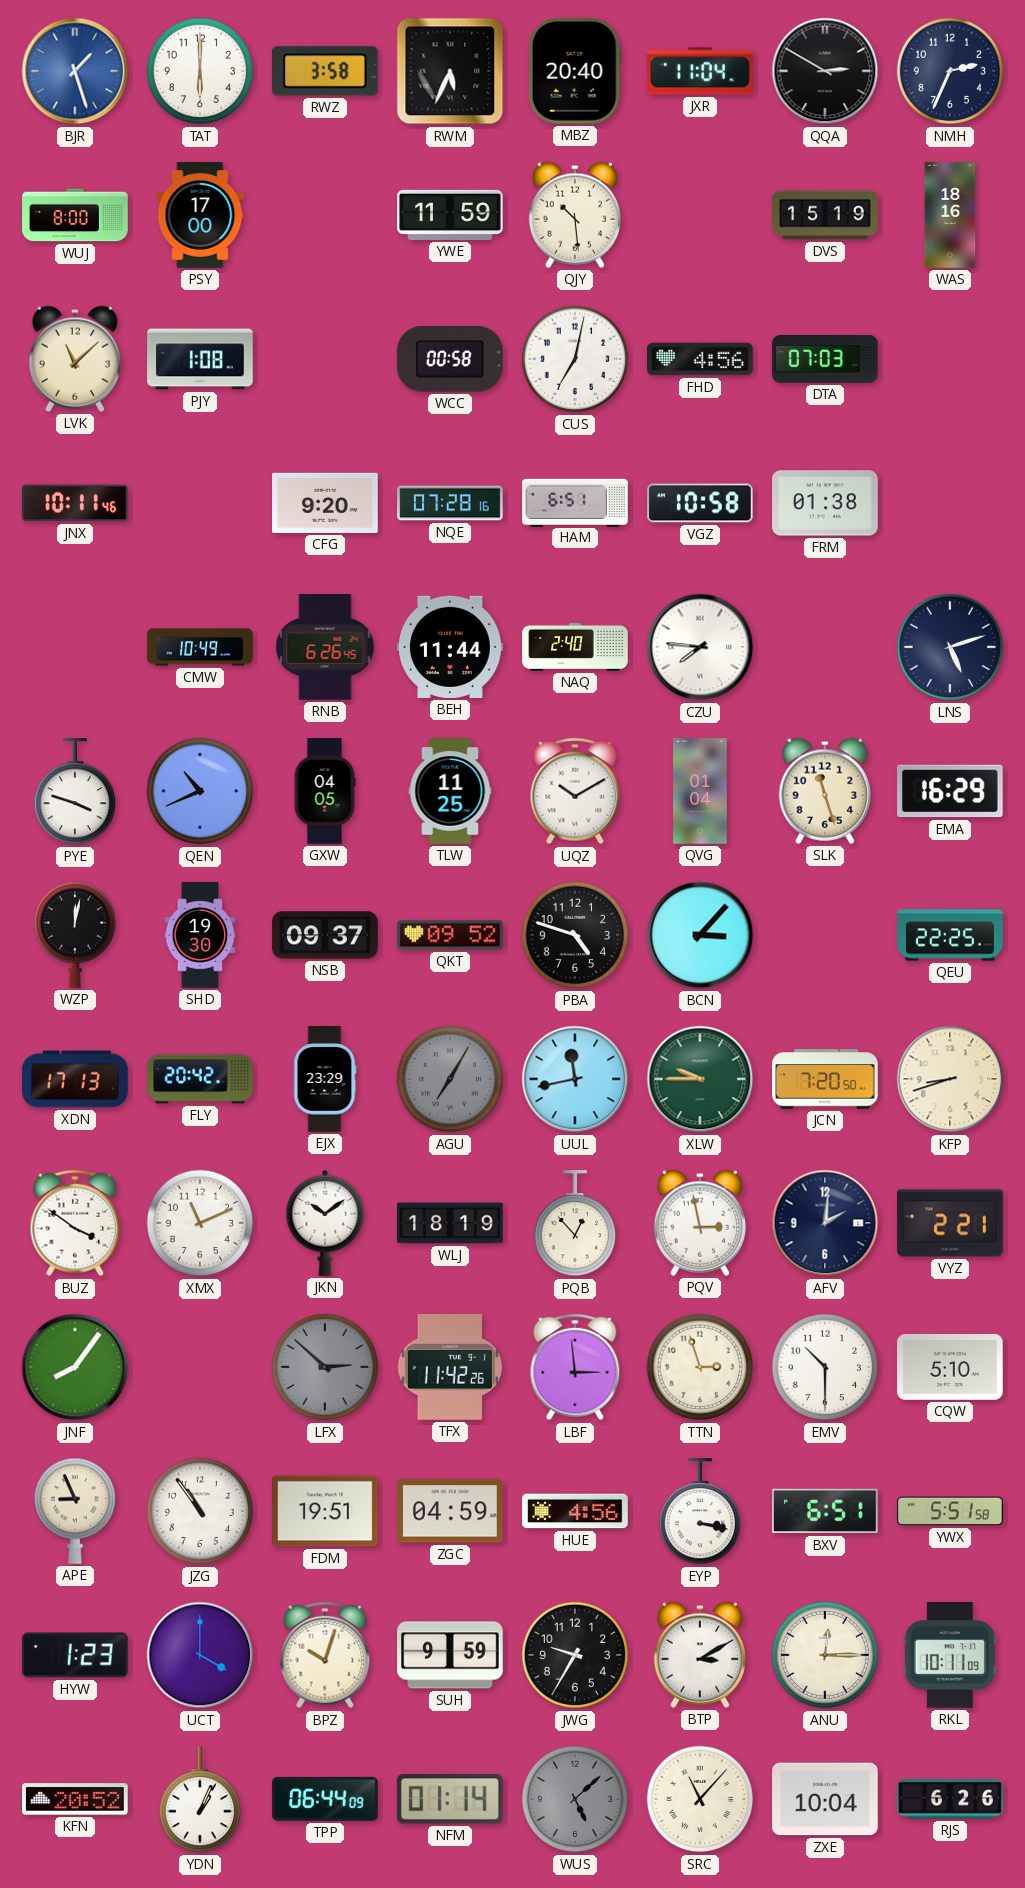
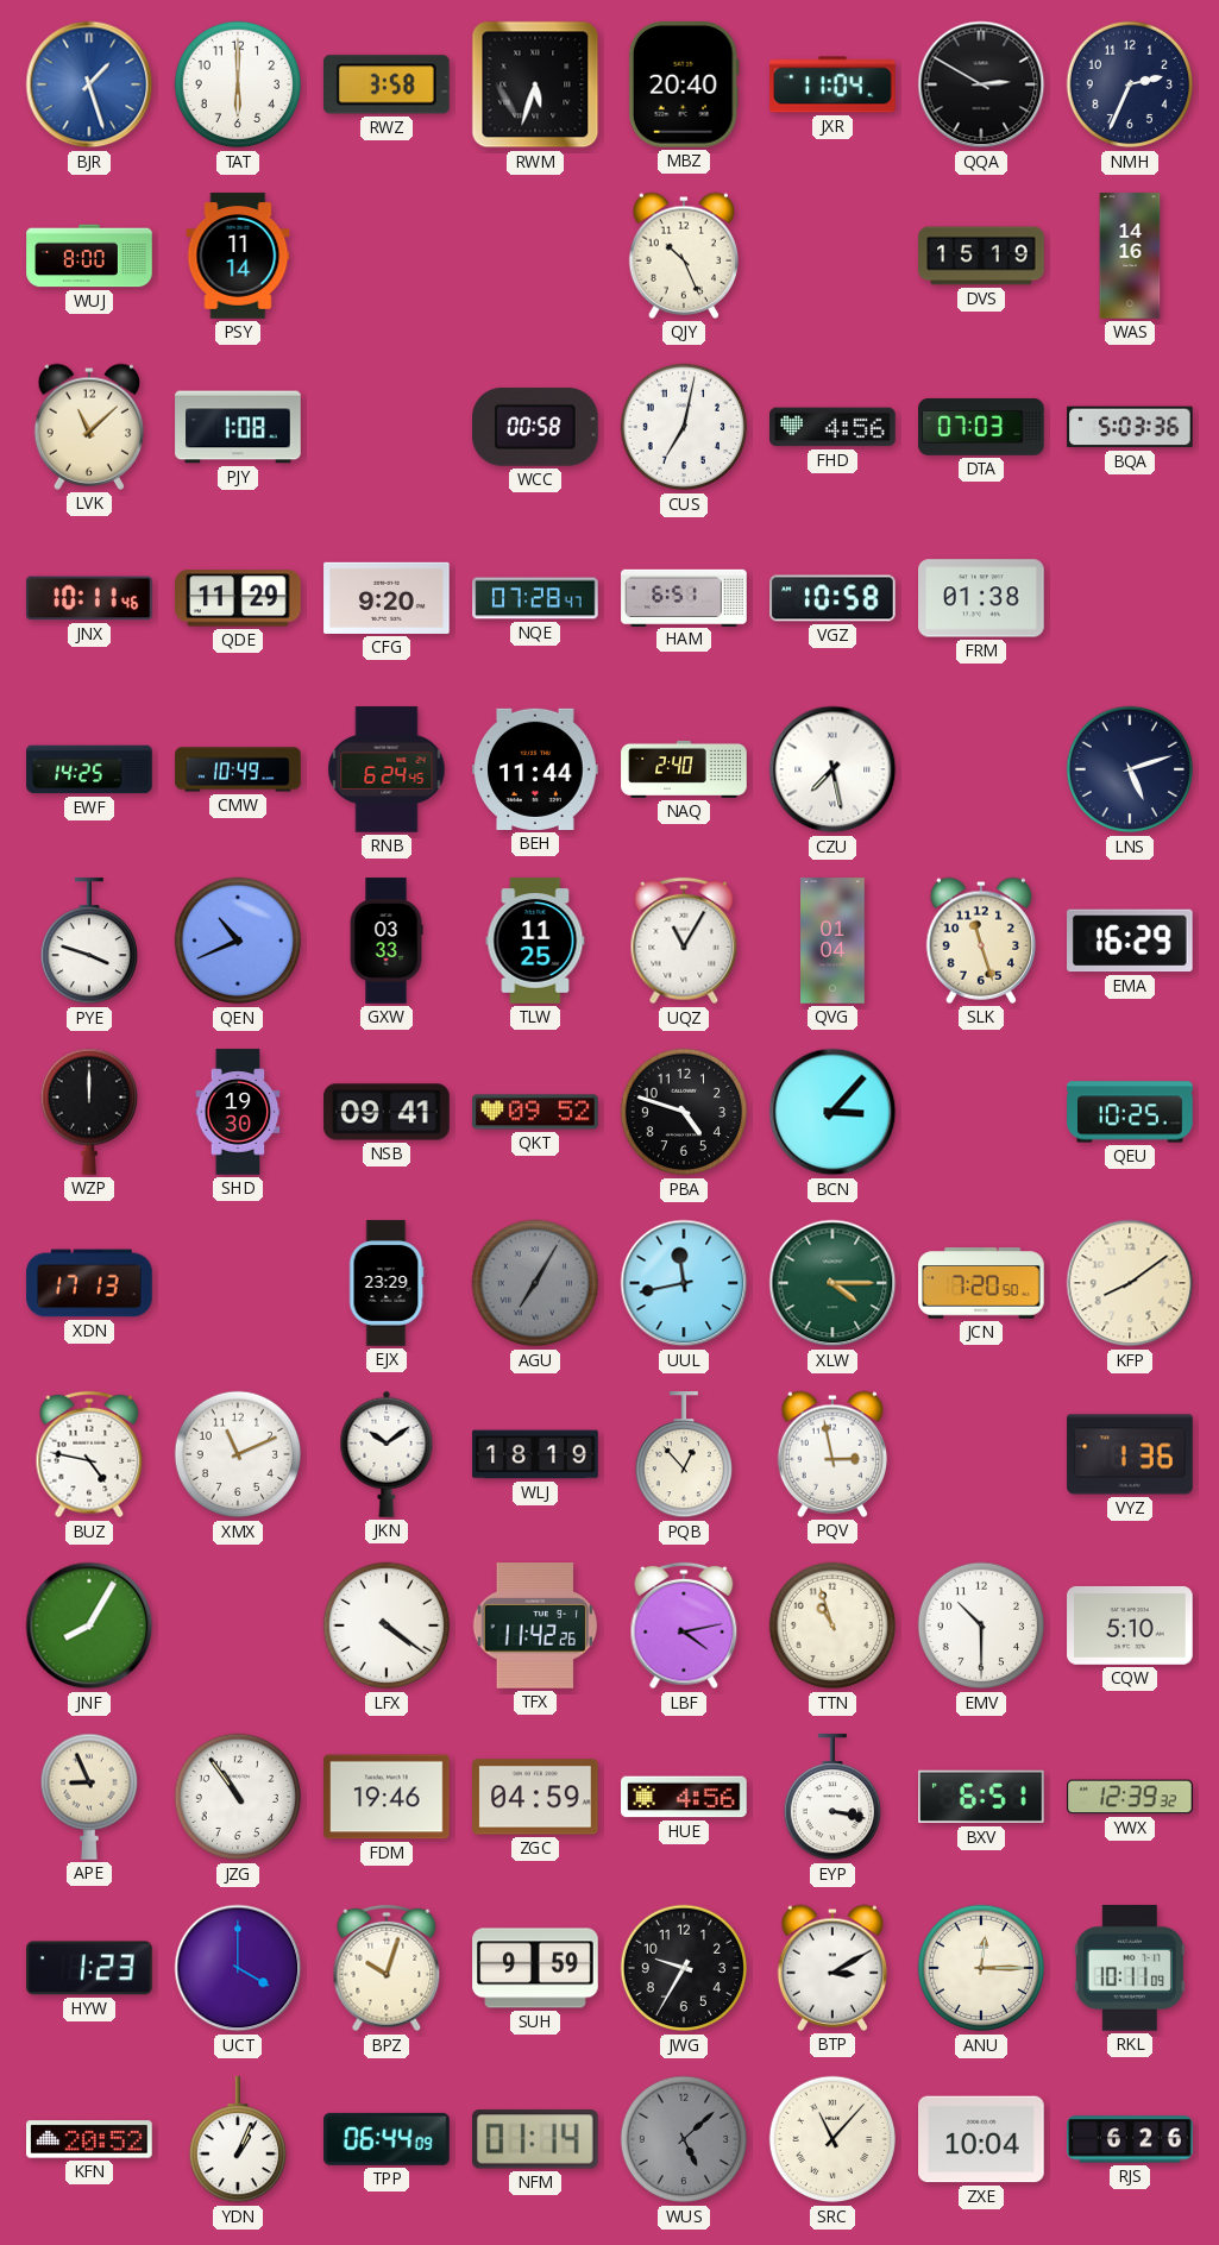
RWM: 5:34 -> 5:33 (535, 84)
PSY: 17:00 -> 11:14 (238, 256)
YWE: 11:59 -> none (450, 215)
QJY: 10:29 -> 10:26 (683, 256)
WAS: 18:16 -> 14:16 (1130, 256)
BQA: none -> 5:03 (1130, 427)
QDE: none -> 11:29 (238, 598)
NQE: 07:28:16 -> 07:28:47 (535, 598)
EWF: none -> 14:25 (89, 769)
RNB: 6:26 -> 6:24 (387, 769)
CZU: 7:46 -> 7:28 (832, 769)
GXW: 04:05 -> 03:33 (387, 941)
UQZ: 10:10 -> 11:05 (684, 941)
WZP: 12:02 -> 12:00 (88, 1112)
NSB: 09:37 -> 09:41 (387, 1112)
QEU: 22:25 -> 10:25 (1130, 1112)
FLY: 20:42 -> none (200, 1079)
XLW: 9:45 -> 4:15 (832, 1283)
KFP: 8:42 -> 8:09 (1130, 1283)
BUZ: 3:51 -> 4:47 (89, 1454)
AFV: 2:01 -> none (825, 1223)
VYZ: 2:21 -> 1:36 (1130, 1454)
JNF: 8:06 -> 8:05 (89, 1625)
LFX: 2:52 -> 4:21 (387, 1625)
LFX dial: grey -> white (387, 1625)
LBF: 2:59 -> 4:13 (684, 1625)
TTN: 2:57 -> 10:57 (832, 1625)
FDM: 19:51 -> 19:46 (387, 1797)
YWX: 5:51 -> 12:39 (1130, 1797)
